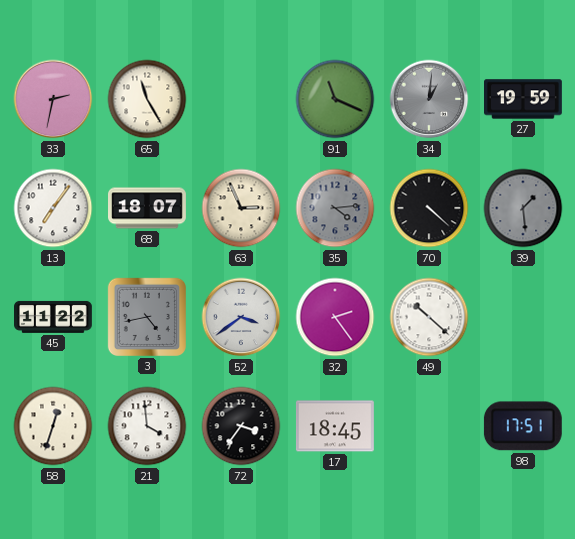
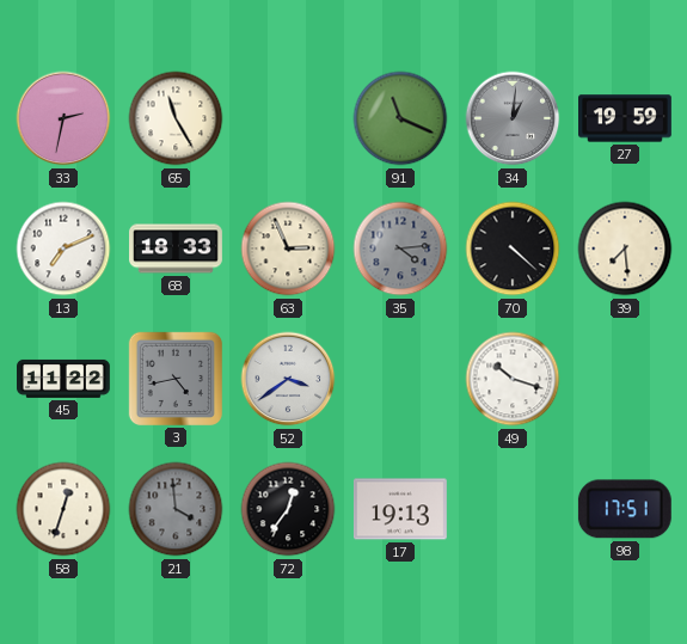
13: 7:06 -> 7:11 (63, 249)
68: 18:07 -> 18:33 (177, 249)
39: 1:29 -> 7:29 (625, 249)
39 dial: grey -> cream (625, 249)
32: 2:24 -> none (335, 317)
49: 10:22 -> 10:18 (513, 379)
21 dial: white -> grey (176, 509)
72: 3:36 -> 12:36 (288, 509)
17: 18:45 -> 19:13 (400, 509)
